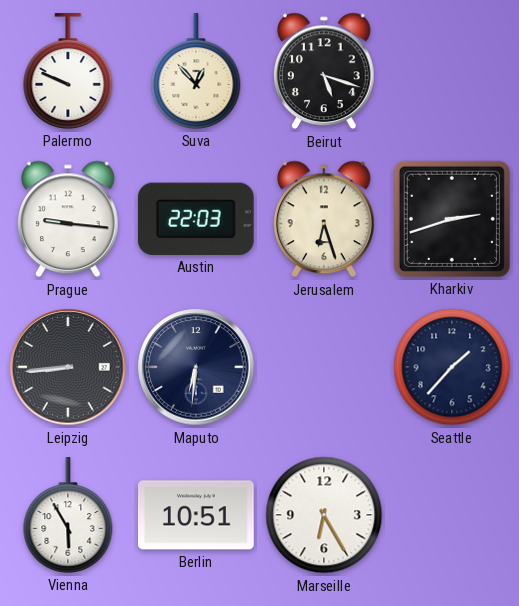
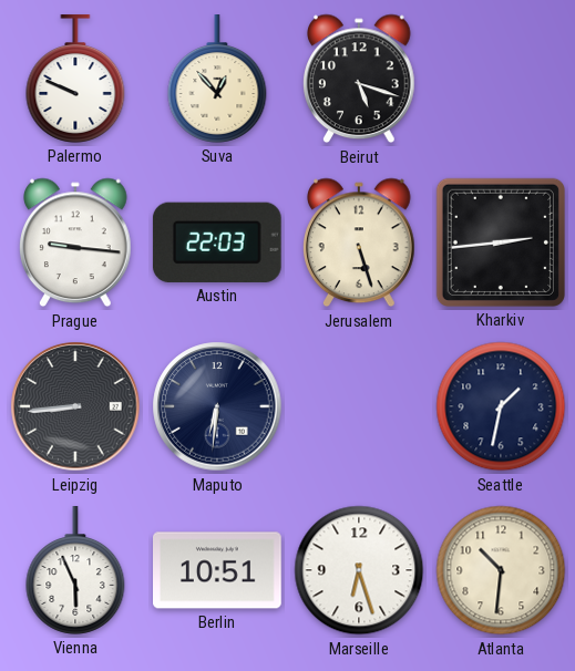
Jerusalem: 6:27 -> 5:27 (360, 242)
Kharkiv: 2:42 -> 2:44 (501, 242)
Seattle: 1:37 -> 1:32 (501, 406)
Vienna: 5:55 -> 5:56 (75, 570)
Marseille: 6:25 -> 6:27 (359, 570)
Atlanta: none -> 10:31 (501, 570)
